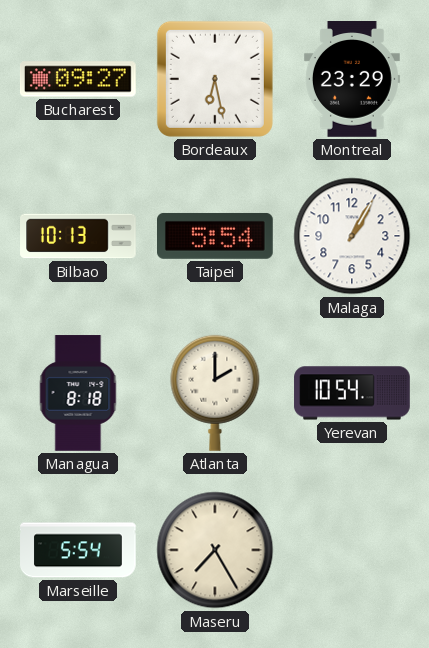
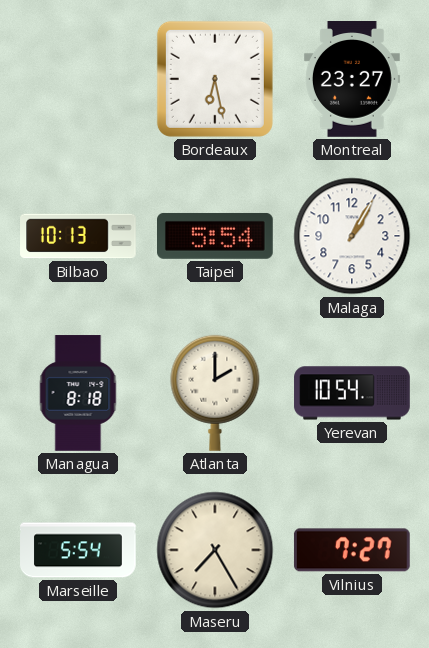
Bucharest: 09:27 -> none (78, 79)
Montreal: 23:29 -> 23:27 (352, 79)
Vilnius: none -> 7:27 (352, 550)
